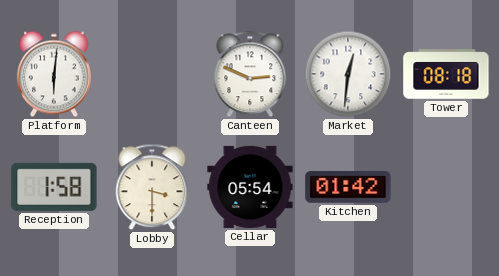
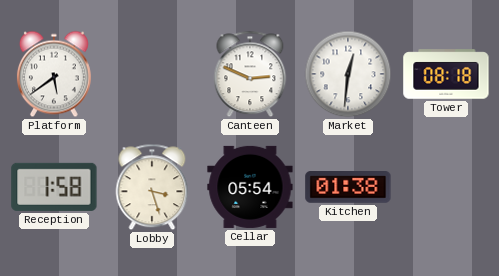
Platform: 6:01 -> 5:39 (54, 74)
Lobby: 3:30 -> 3:27 (152, 187)
Kitchen: 01:42 -> 01:38 (348, 188)
